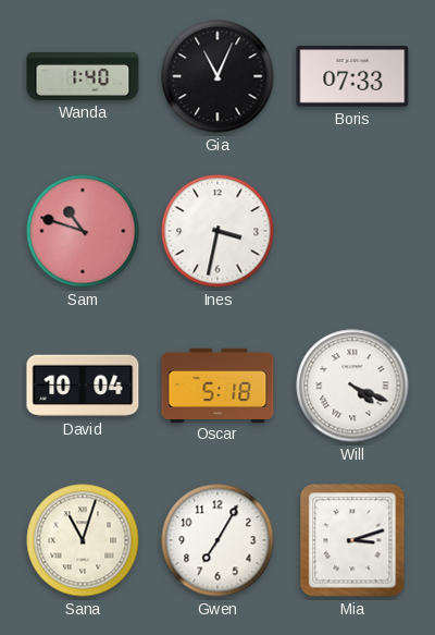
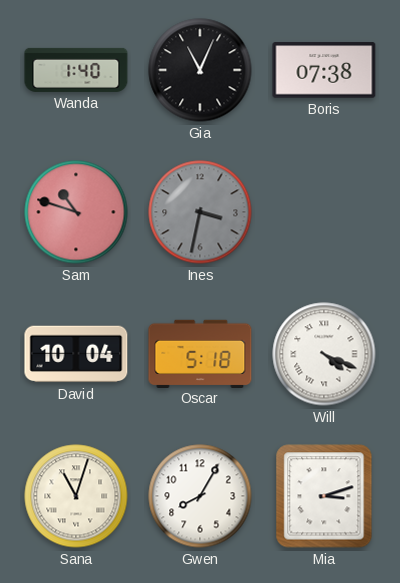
Boris: 07:33 -> 07:38 (324, 70)
Ines dial: white -> grey (200, 212)
Gwen: 7:05 -> 8:05 (200, 496)
